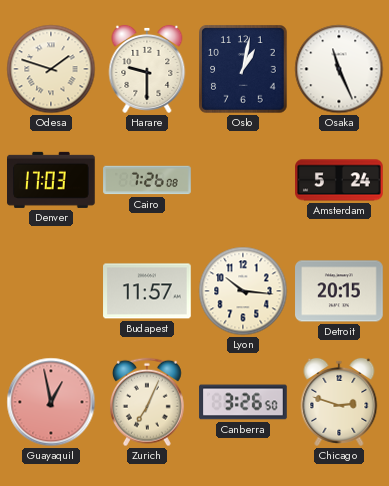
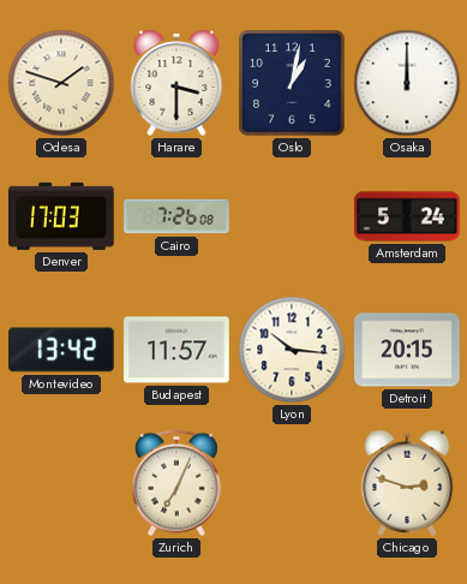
Harare: 9:30 -> 3:30 (176, 83)
Osaka: 11:26 -> 12:00 (407, 83)
Montevideo: none -> 13:42 (62, 350)
Guayaquil: 12:58 -> none (51, 402)
Canberra: 3:26 -> none (243, 402)
